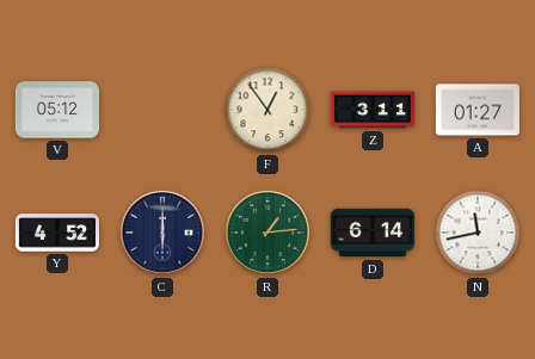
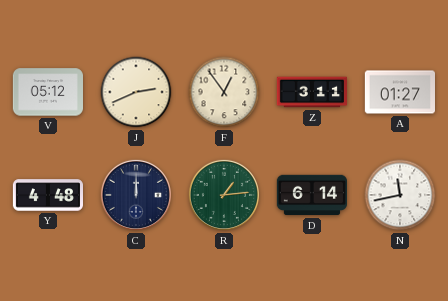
J: none -> 2:41 (136, 92)
Y: 4:52 -> 4:48 (47, 195)
C: 6:00 -> 12:00 (136, 195)
